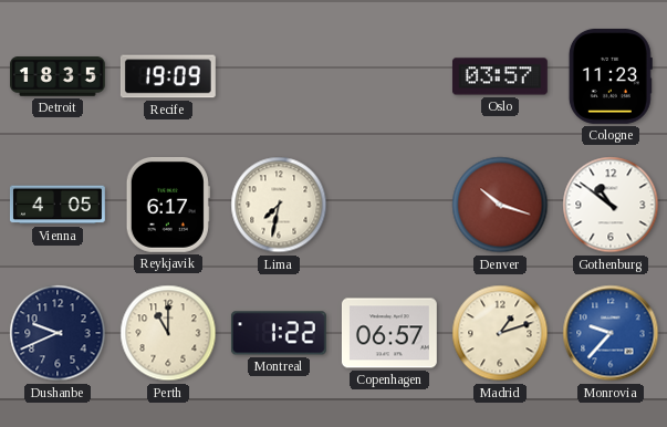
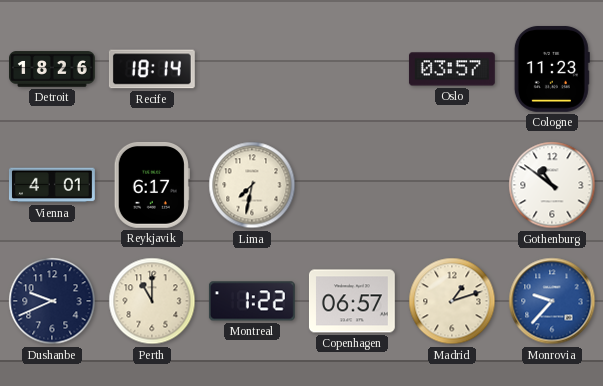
Detroit: 18:35 -> 18:26 (53, 69)
Recife: 19:09 -> 18:14 (152, 69)
Vienna: 4:05 -> 4:01 (52, 185)
Denver: 10:18 -> none (500, 205)
